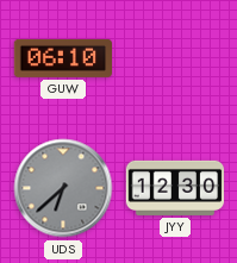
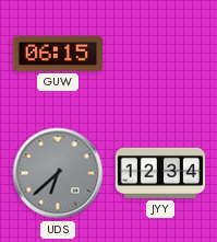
GUW: 06:10 -> 06:15 (58, 54)
JYY: 12:30 -> 12:34 (160, 173)
